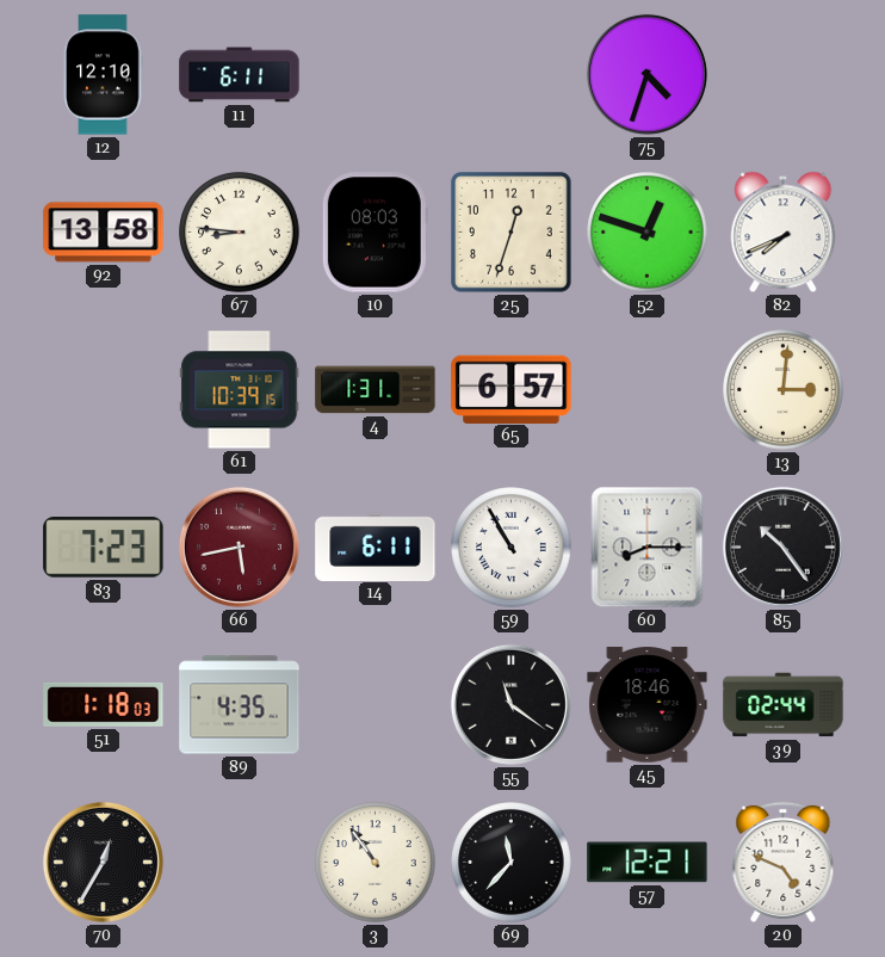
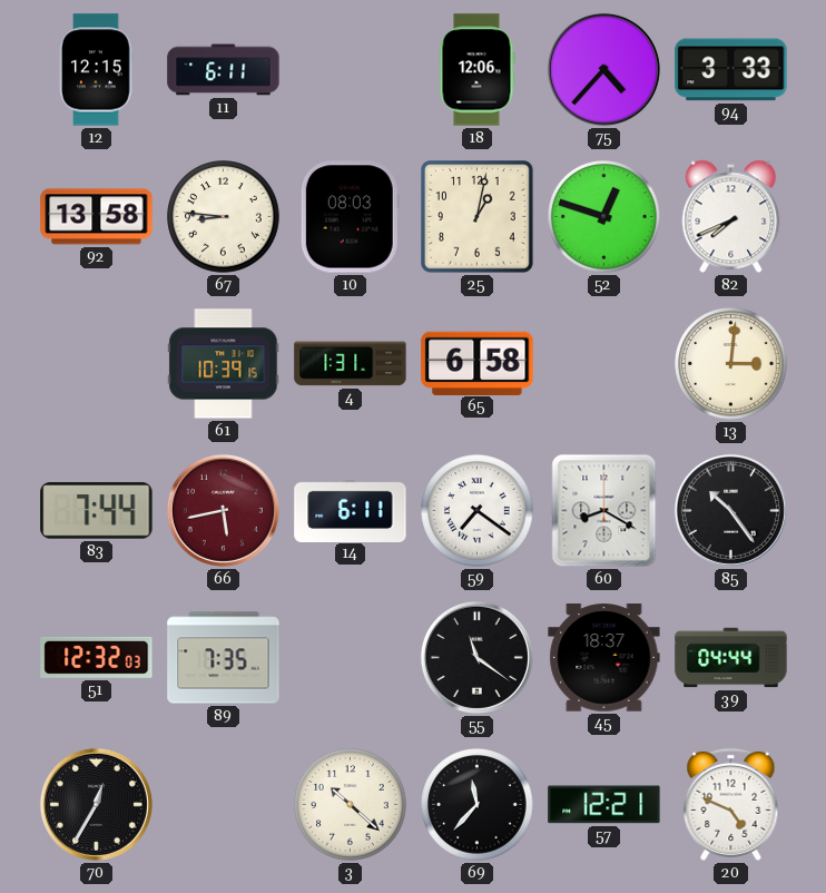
12: 12:10 -> 12:15 (96, 70)
18: none -> 12:06 (476, 70)
75: 4:33 -> 4:37 (603, 69)
94: none -> 3:33 (731, 70)
25: 12:33 -> 1:02 (478, 217)
65: 6:57 -> 6:58 (478, 363)
83: 7:23 -> 7:44 (97, 511)
59: 10:55 -> 7:21 (478, 511)
60: 8:15 -> 8:20 (604, 511)
51: 1:18 -> 12:32 (97, 657)
89: 4:35 -> 7:35 (224, 658)
45: 18:46 -> 18:37 (604, 658)
39: 02:44 -> 04:44 (731, 658)
3: 10:54 -> 10:22 (351, 805)
